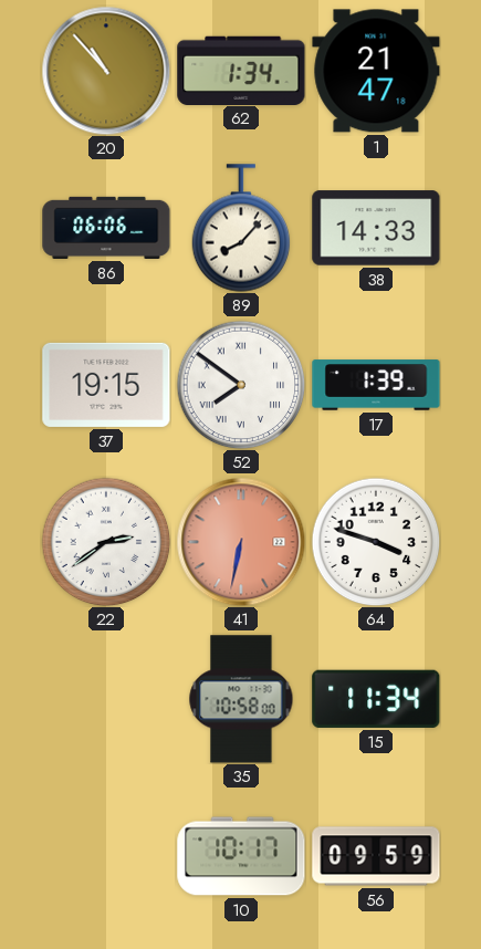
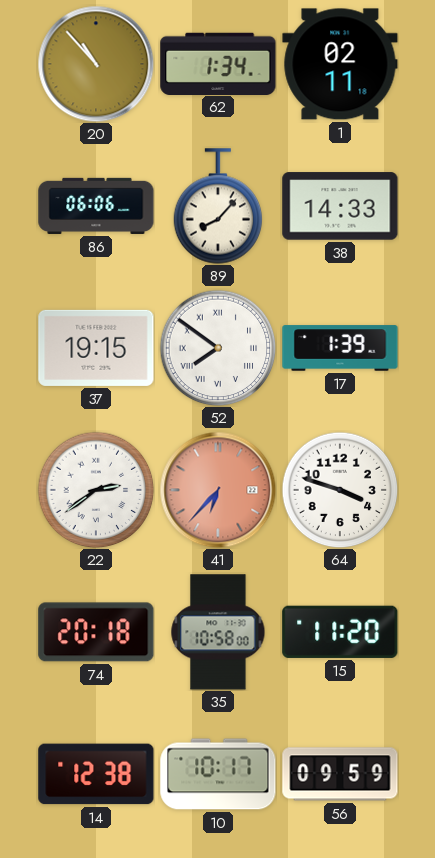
1: 21:47 -> 02:11 (340, 64)
41: 6:32 -> 6:37 (218, 490)
74: none -> 20:18 (96, 632)
15: 11:34 -> 11:20 (340, 632)
14: none -> 12:38 (96, 774)
